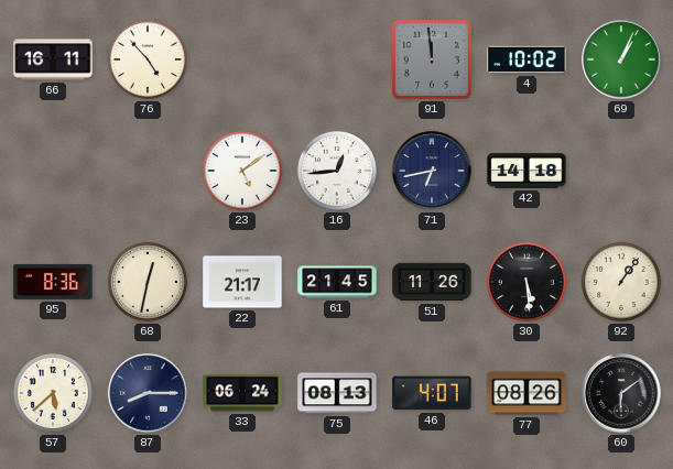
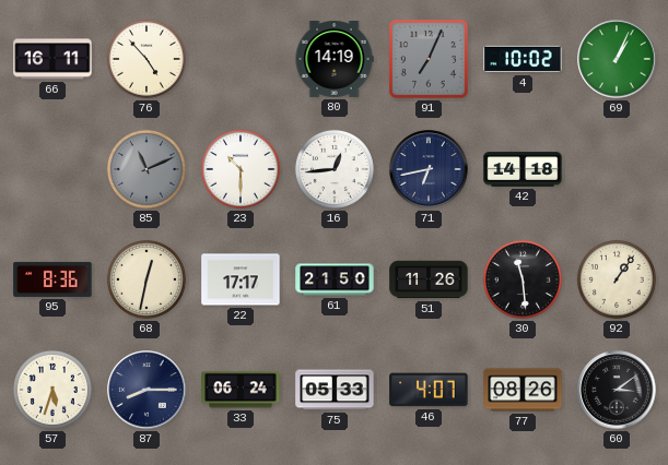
80: none -> 14:19 (335, 60)
91: 11:59 -> 7:04 (429, 59)
85: none -> 11:11 (147, 169)
23: 5:09 -> 10:30 (241, 169)
22: 21:17 -> 17:17 (241, 279)
61: 21:45 -> 21:50 (335, 279)
30: 5:29 -> 11:29 (523, 279)
57: 5:38 -> 5:33 (52, 390)
75: 08:13 -> 05:33 (335, 390)
60: 6:09 -> 3:09 (617, 390)
